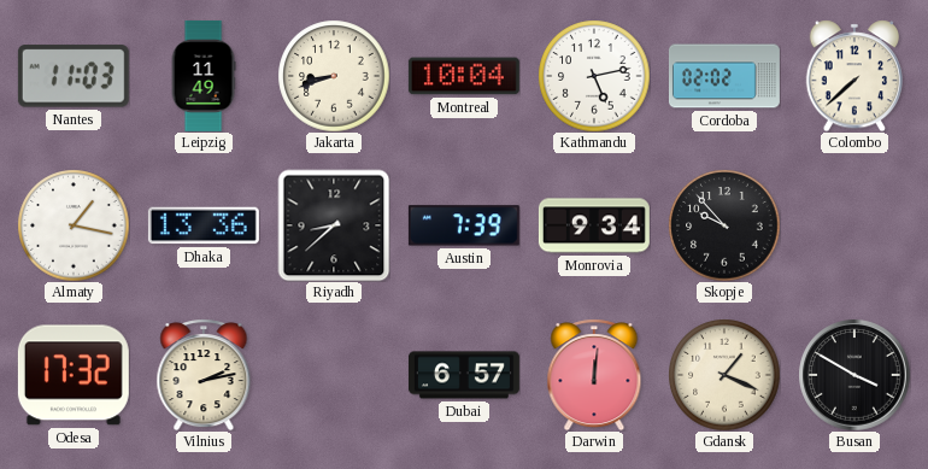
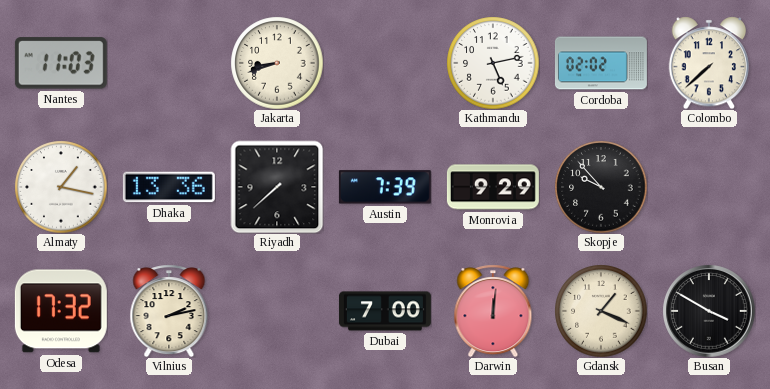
Leipzig: 11:49 -> none (204, 76)
Montreal: 10:04 -> none (464, 76)
Riyadh: 8:38 -> 7:38 (277, 187)
Monrovia: 9:34 -> 9:29 (493, 187)
Dubai: 6:57 -> 7:00 (385, 311)
